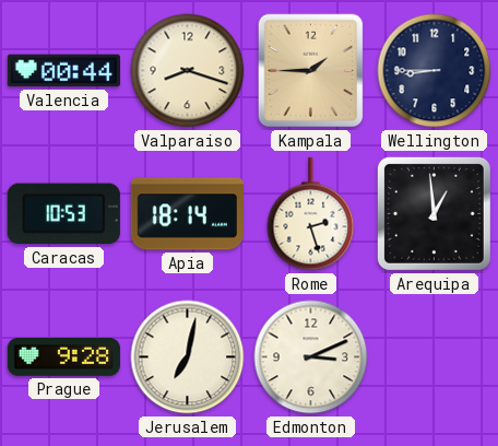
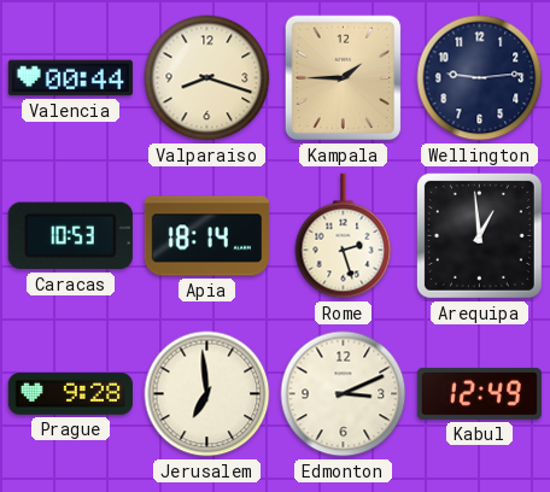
Wellington: 8:45 -> 9:14 (480, 78)
Jerusalem: 7:02 -> 6:59 (207, 394)
Kabul: none -> 12:49 (479, 393)
